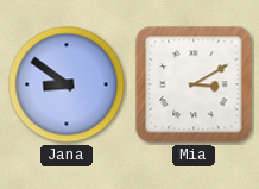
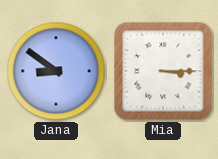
Mia: 3:10 -> 3:15 (163, 71)
